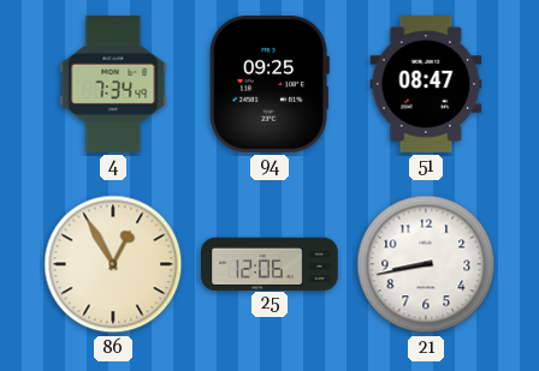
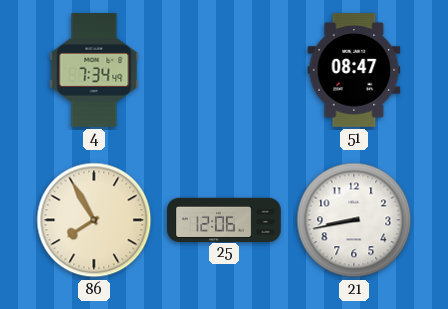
94: 09:25 -> none (269, 84)
86: 12:55 -> 7:55 (94, 220)
